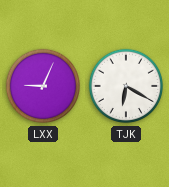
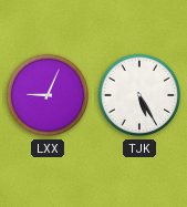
TJK: 6:20 -> 5:25 (139, 95)
